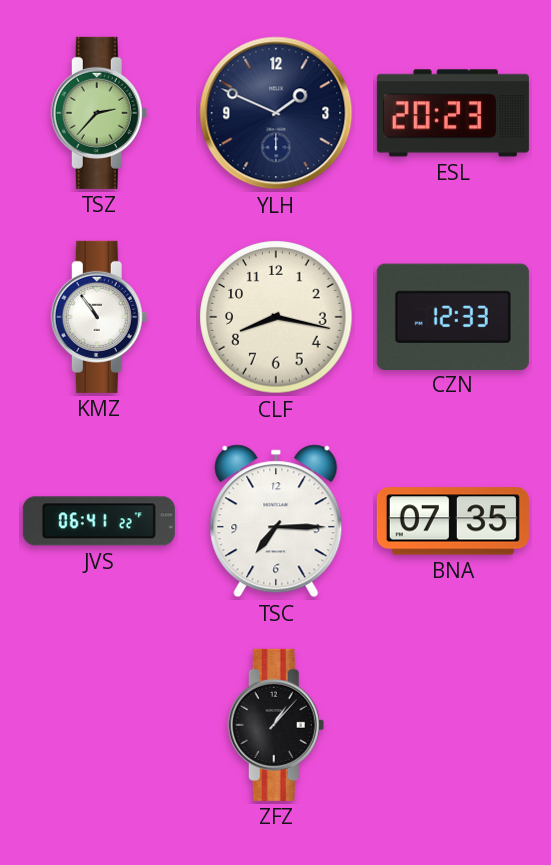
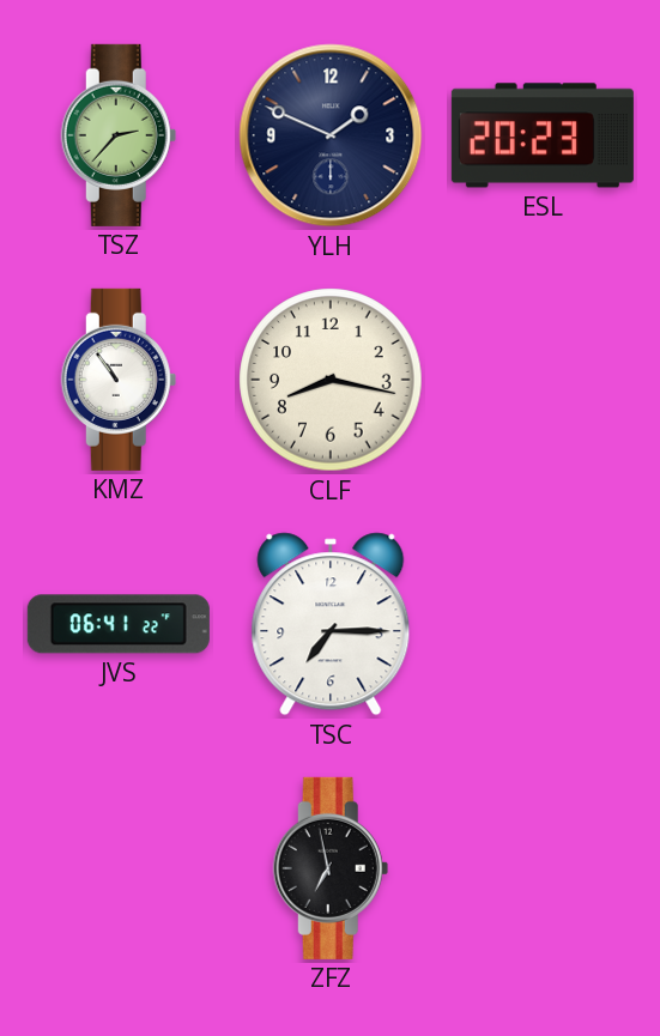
CZN: 12:33 -> none (453, 316)
BNA: 07:35 -> none (453, 521)
ZFZ: 1:07 -> 6:58 (331, 868)
